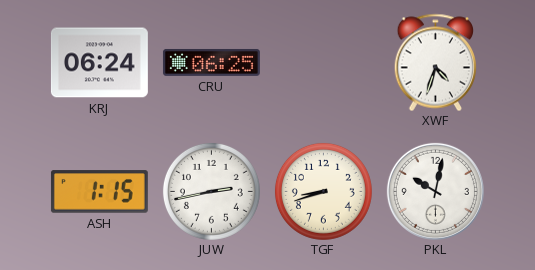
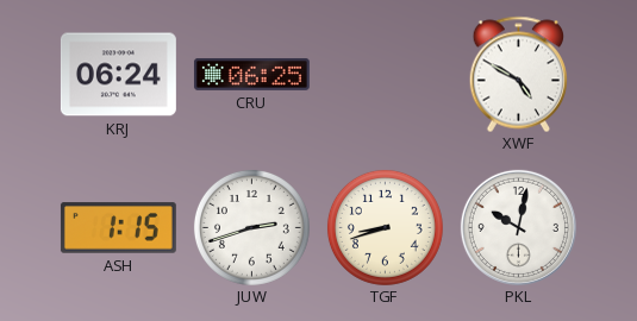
XWF: 4:33 -> 4:50 (518, 74)
JUW: 2:43 -> 2:42 (251, 227)
